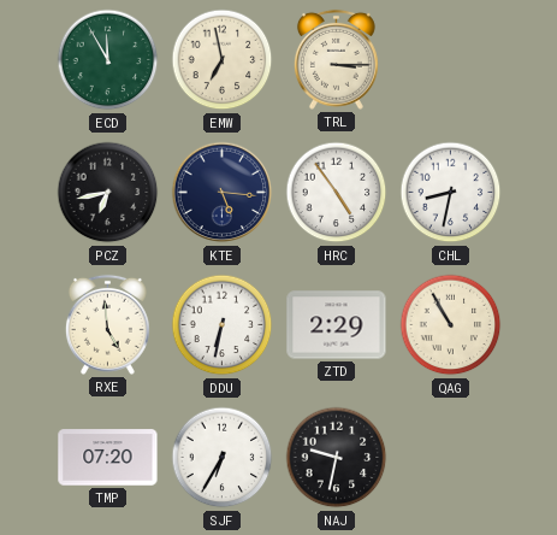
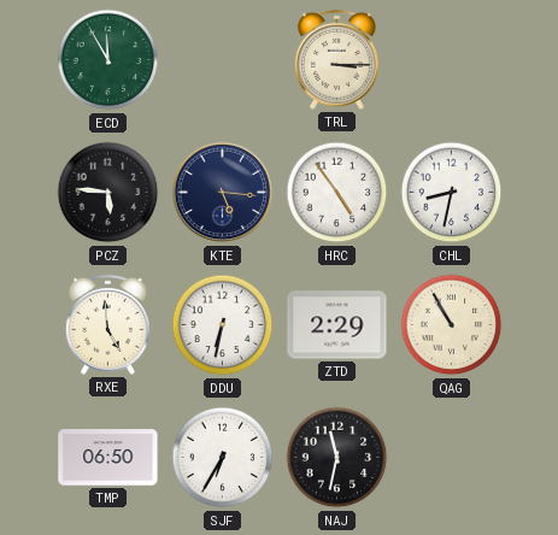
EMW: 6:58 -> none (223, 60)
PCZ: 6:43 -> 5:46 (108, 193)
TMP: 07:20 -> 06:50 (108, 458)
NAJ: 9:32 -> 11:32 (337, 458)
